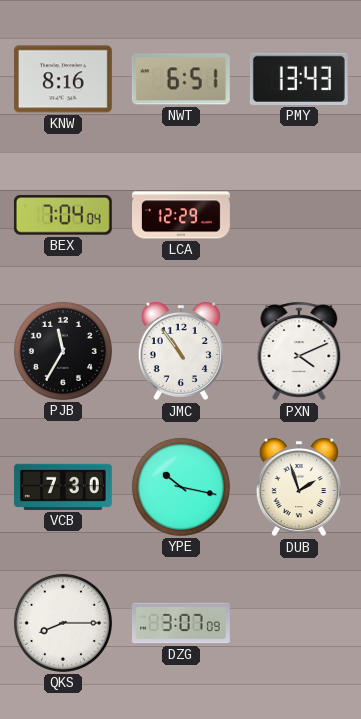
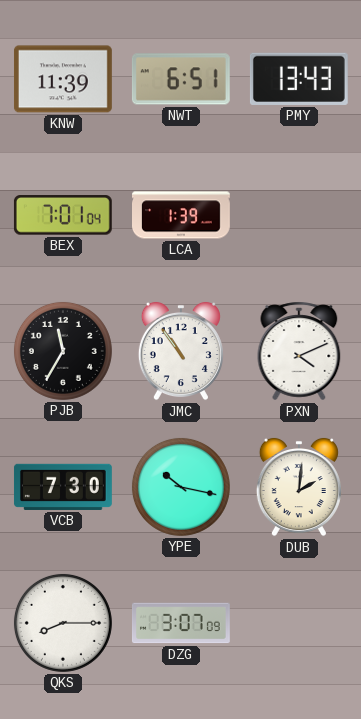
KNW: 8:16 -> 11:39 (63, 79)
BEX: 7:04 -> 7:01 (63, 215)
LCA: 12:29 -> 1:39 (182, 215)
DUB: 1:57 -> 2:01 (299, 487)
